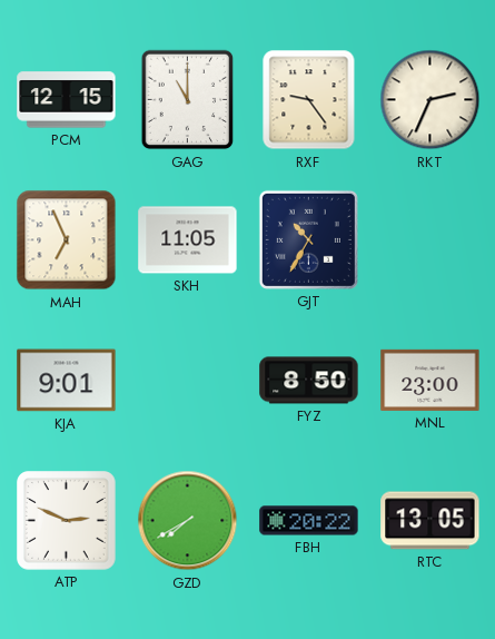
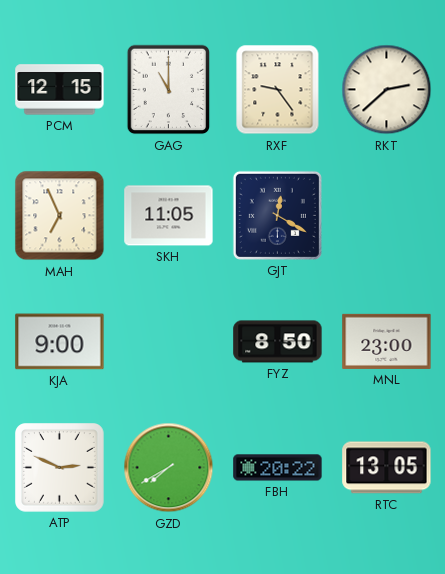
RKT: 2:34 -> 2:38 (387, 90)
GJT: 10:35 -> 12:20 (277, 215)
KJA: 9:01 -> 9:00 (60, 342)
